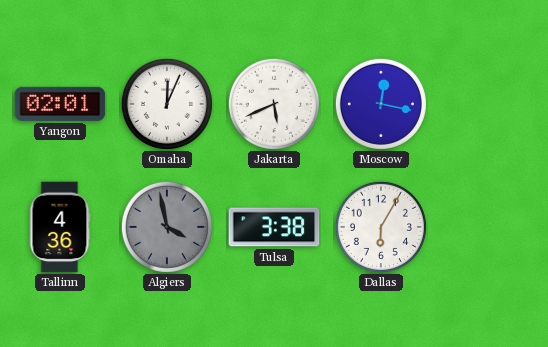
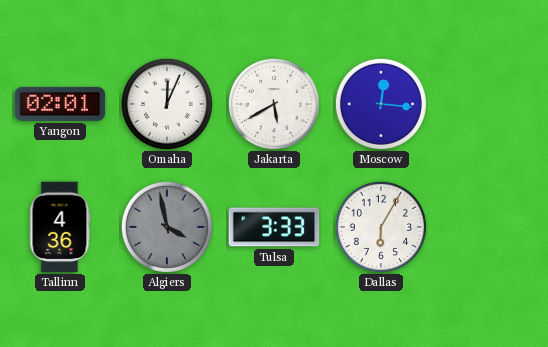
Jakarta: 5:41 -> 5:40 (274, 104)
Moscow: 12:17 -> 12:16 (381, 104)
Tulsa: 3:38 -> 3:33 (274, 227)
